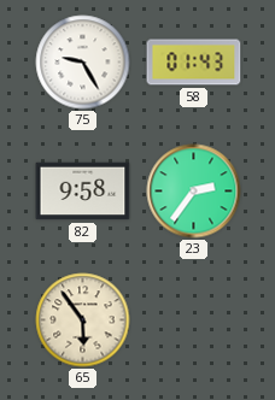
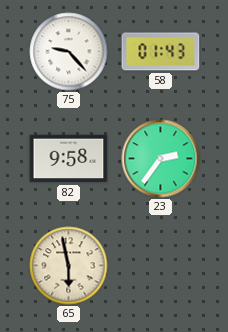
75: 9:25 -> 9:23 (69, 52)
65: 5:54 -> 5:58 (69, 266)
